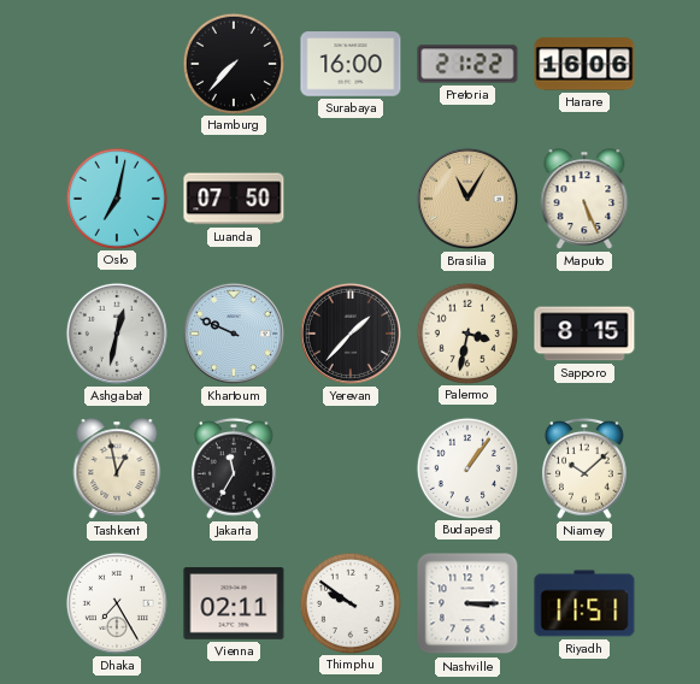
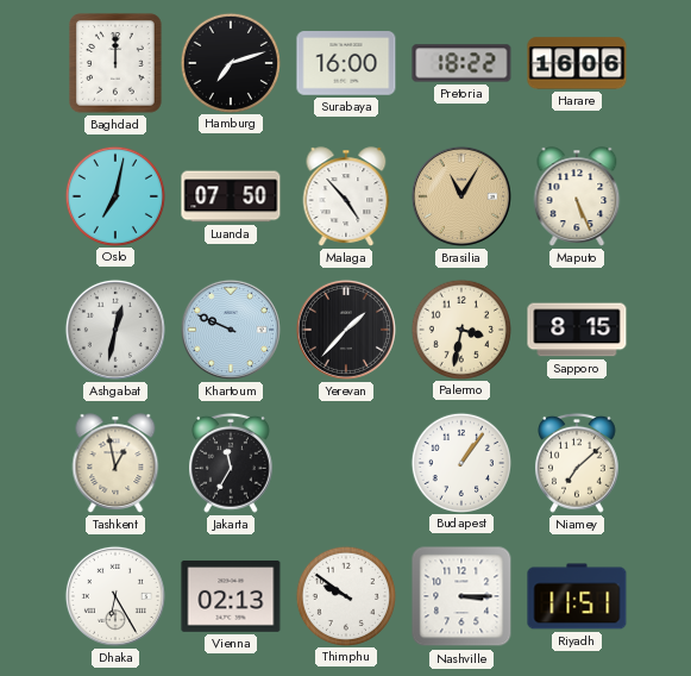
Baghdad: none -> 12:00 (115, 63)
Hamburg: 7:37 -> 7:12 (230, 62)
Pretoria: 21:22 -> 18:22 (461, 63)
Malaga: none -> 4:53 (346, 196)
Niamey: 10:08 -> 7:08 (578, 463)
Dhaka: 7:25 -> 6:25 (115, 596)
Vienna: 02:11 -> 02:13 (231, 597)
